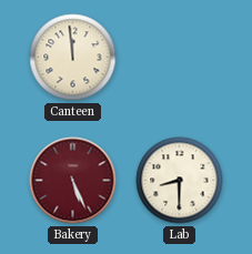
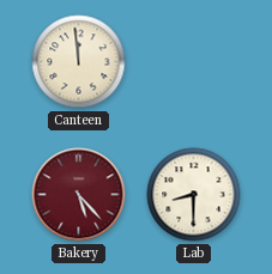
Bakery: 5:26 -> 5:23 (79, 195)
